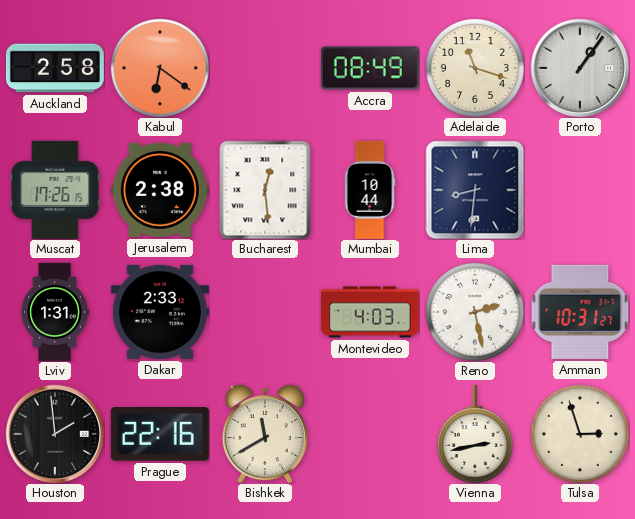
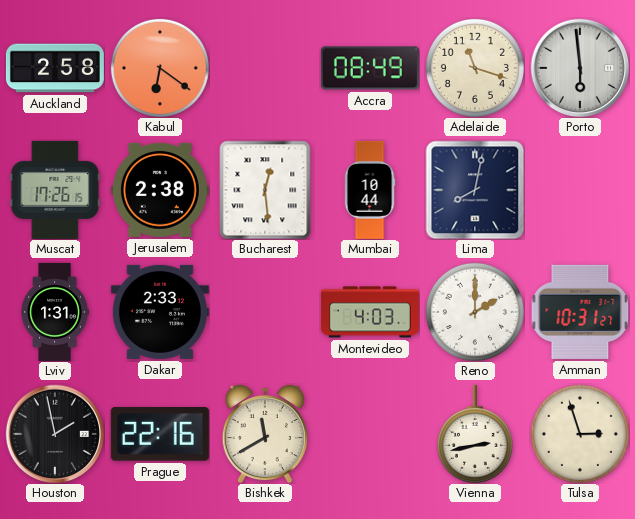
Porto: 1:06 -> 5:59 (579, 67)
Lima: 8:31 -> 8:02 (475, 190)
Reno: 2:28 -> 2:00 (475, 312)
Houston: 1:59 -> 1:58 (54, 433)
